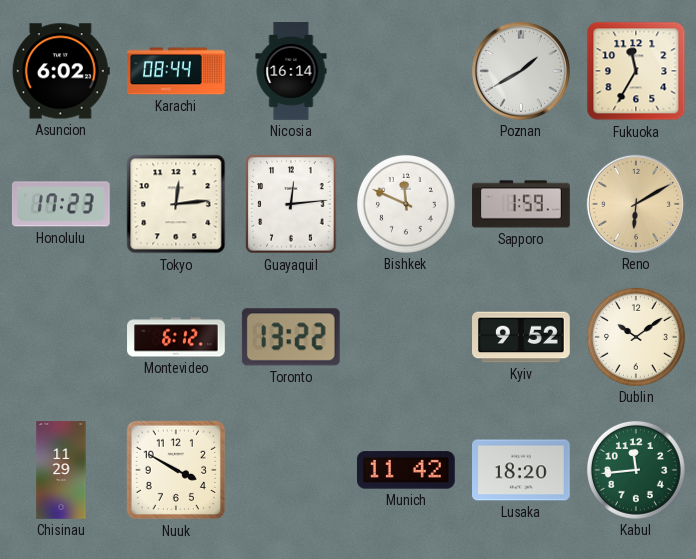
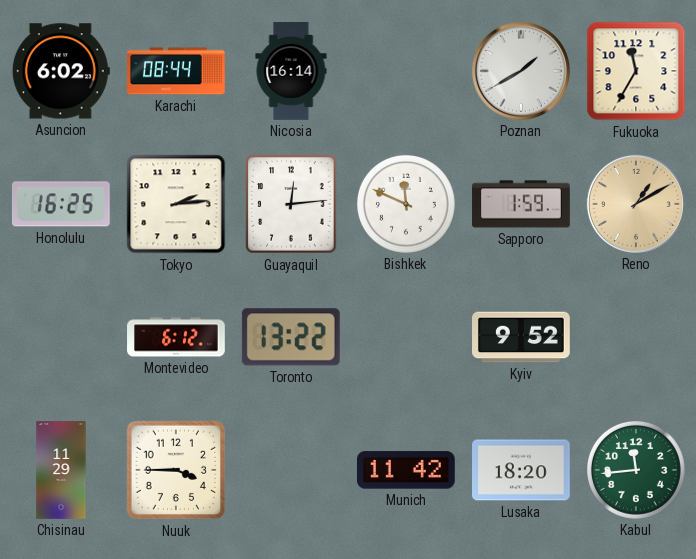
Honolulu: 17:23 -> 16:25 (61, 204)
Tokyo: 12:14 -> 2:14 (176, 204)
Reno: 6:10 -> 1:10 (636, 204)
Dublin: 10:09 -> none (636, 337)
Nuuk: 3:50 -> 3:45 (176, 470)
